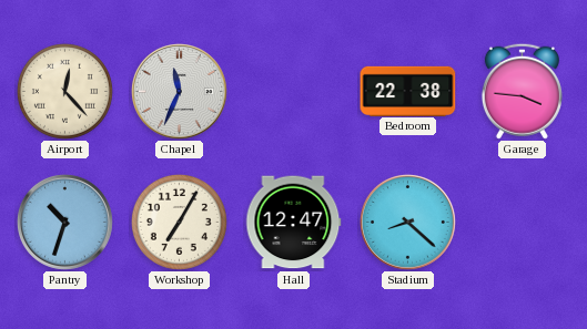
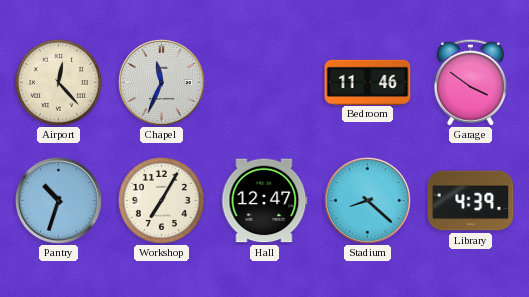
Bedroom: 22:38 -> 11:46 (368, 82)
Garage: 3:46 -> 3:51 (470, 82)
Library: none -> 4:39 (471, 201)
